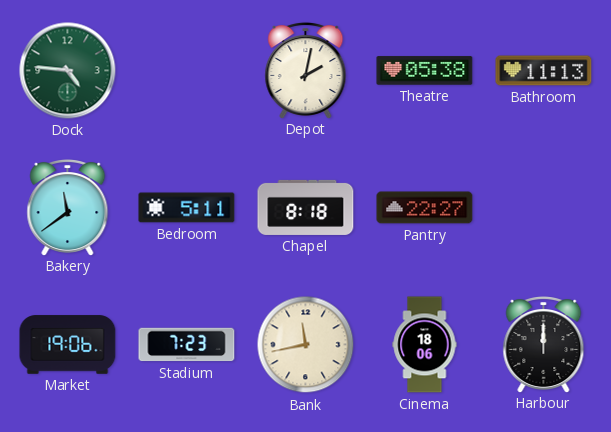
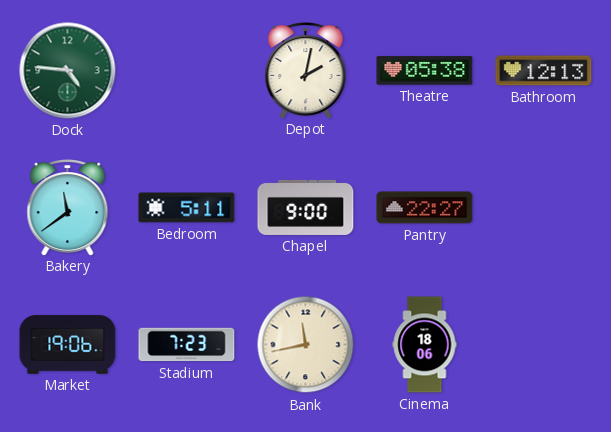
Bathroom: 11:13 -> 12:13 (544, 71)
Chapel: 8:18 -> 9:00 (306, 207)
Harbour: 12:00 -> none (544, 344)
